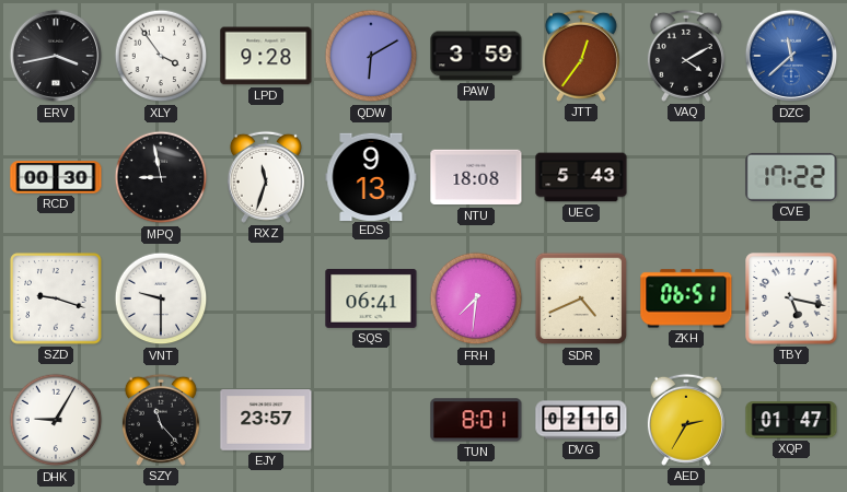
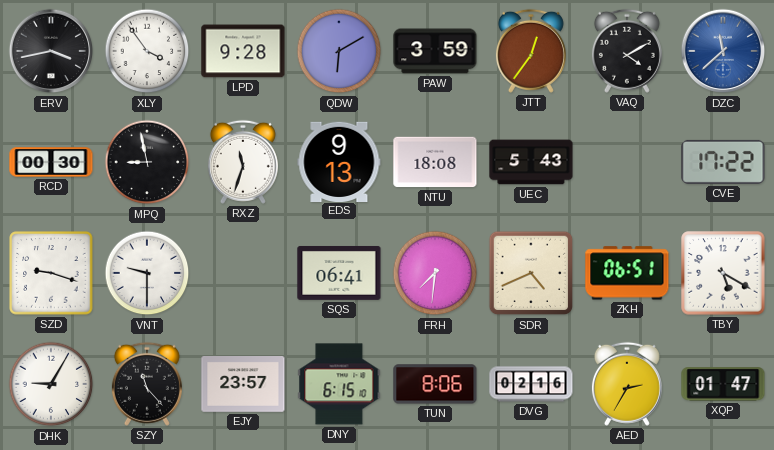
TBY: 5:17 -> 5:20 (723, 273)
DNY: none -> 6:15 (339, 384)
TUN: 8:01 -> 8:06 (435, 384)
